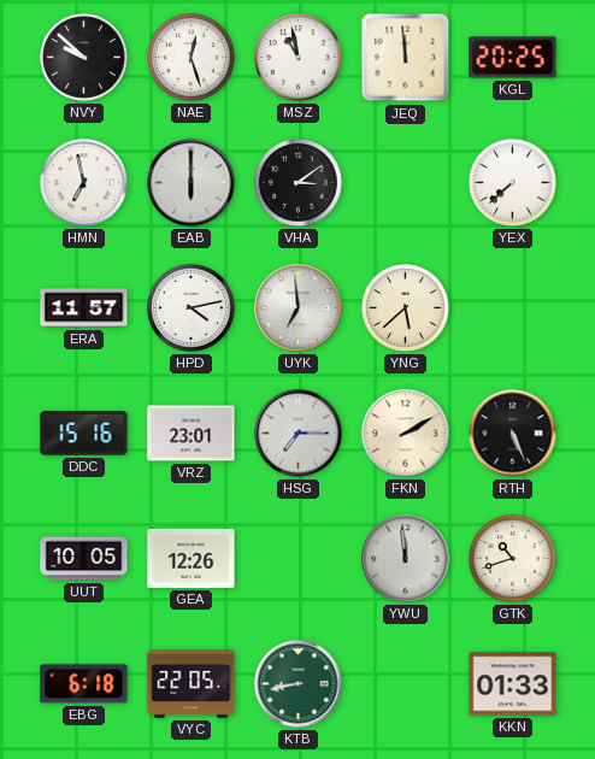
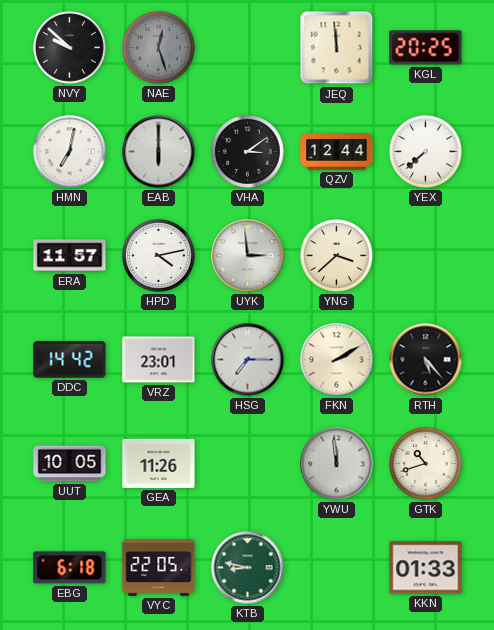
NAE dial: white -> grey (159, 48)
MSZ: 10:58 -> none (299, 58)
HMN: 6:58 -> 7:02 (70, 152)
QZV: none -> 12:44 (337, 152)
UYK: 6:59 -> 2:59 (248, 256)
YNG: 5:38 -> 3:38 (337, 256)
DDC: 15:16 -> 14:42 (70, 360)
RTH: 5:26 -> 5:23 (426, 360)
GEA: 12:26 -> 11:26 (159, 463)
KTB: 8:43 -> 8:47 (248, 568)
